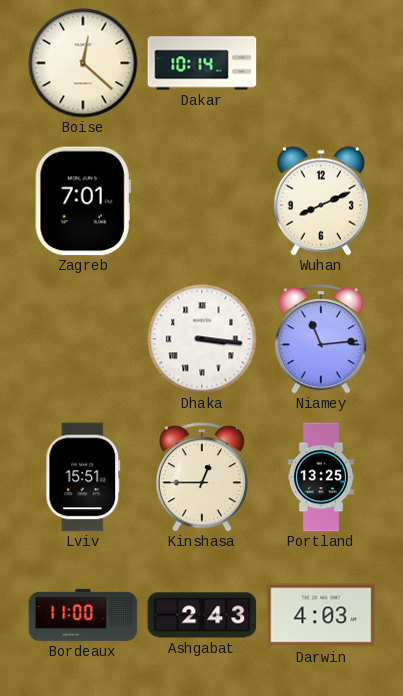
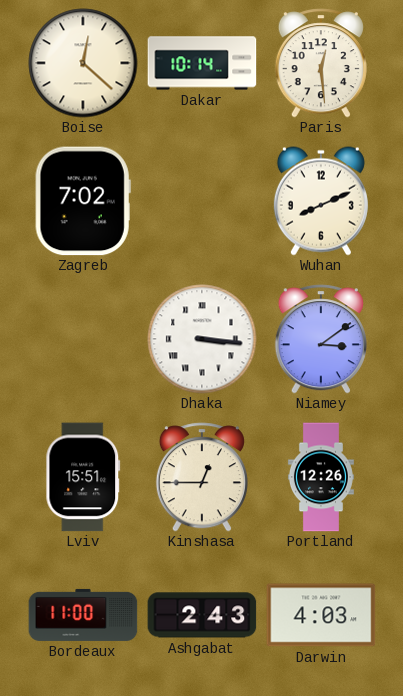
Paris: none -> 12:29 (321, 63)
Zagreb: 7:01 -> 7:02 (83, 201)
Niamey: 11:14 -> 3:09 (321, 339)
Portland: 13:25 -> 12:26 (321, 477)
